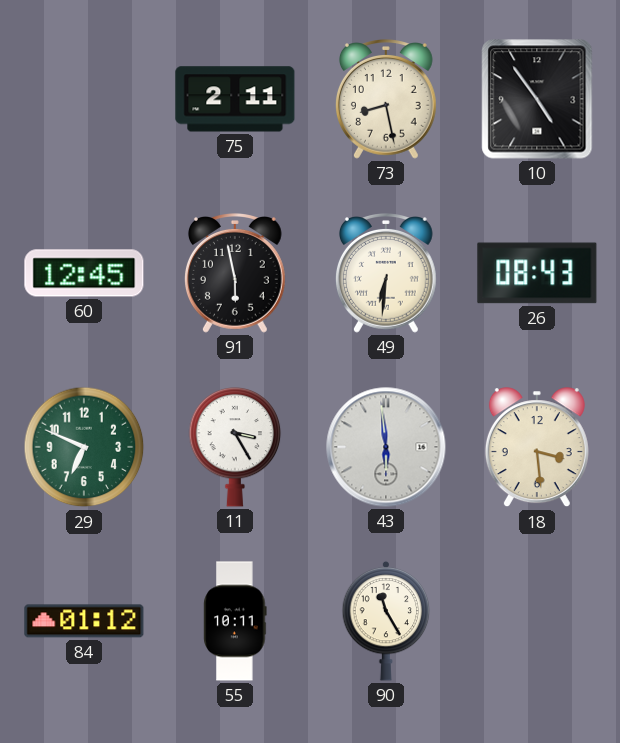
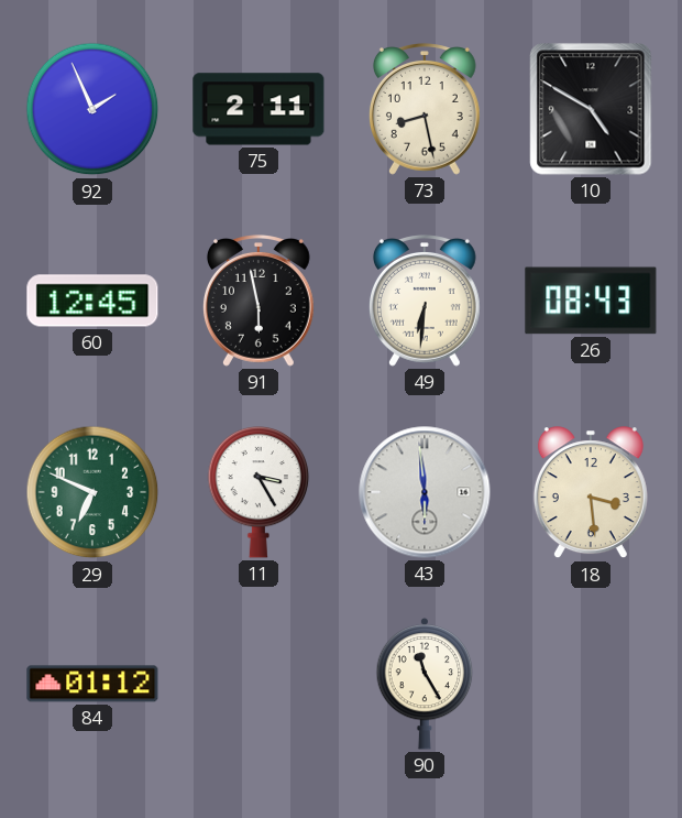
92: none -> 1:56 (92, 109)
10: 4:54 -> 4:50 (591, 109)
55: 10:11 -> none (235, 621)
